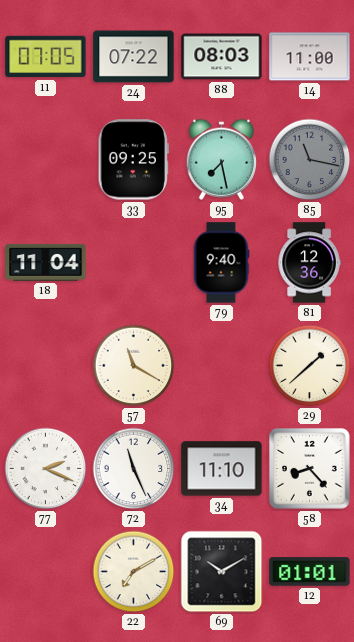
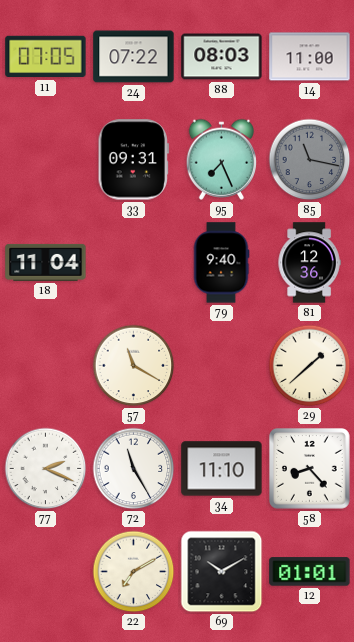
33: 09:25 -> 09:31 (133, 160)
95: 7:28 -> 7:26 (222, 159)
72: 11:26 -> 11:25 (134, 469)
